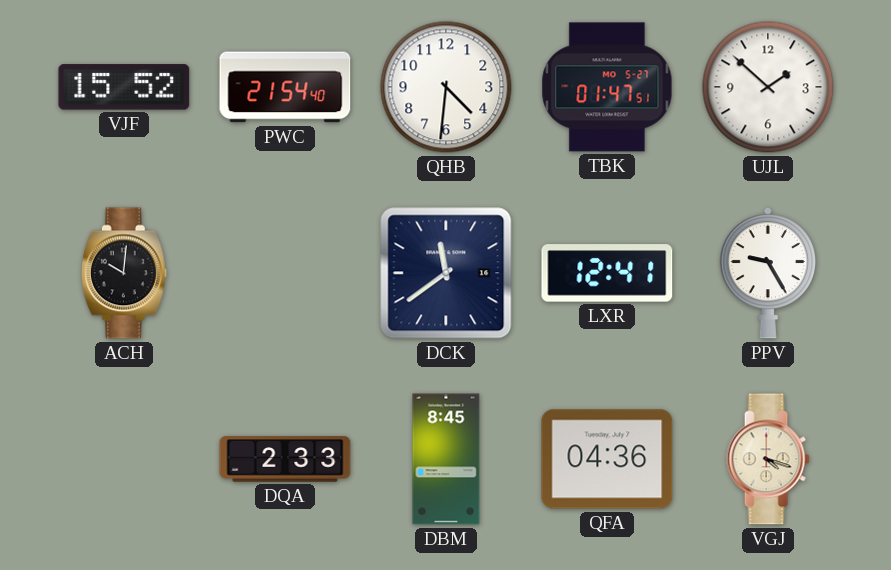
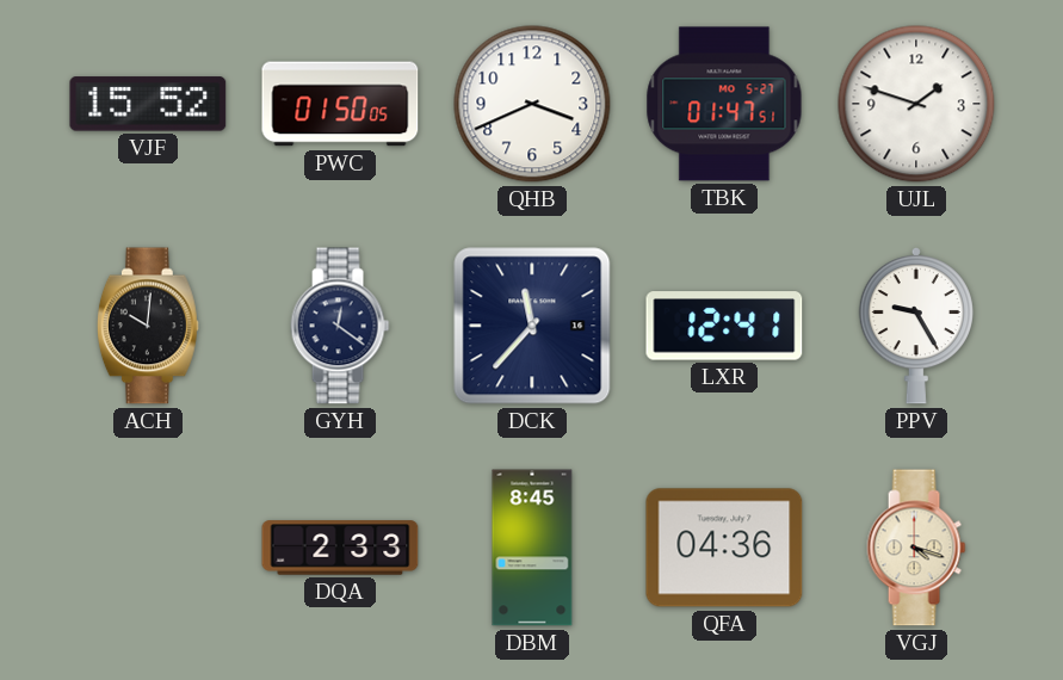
PWC: 21:54 -> 01:50 (340, 104)
QHB: 4:31 -> 3:41 (532, 104)
UJL: 1:52 -> 1:48 (916, 104)
GYH: none -> 12:21 (340, 326)
DCK: 11:39 -> 11:37 (532, 326)
